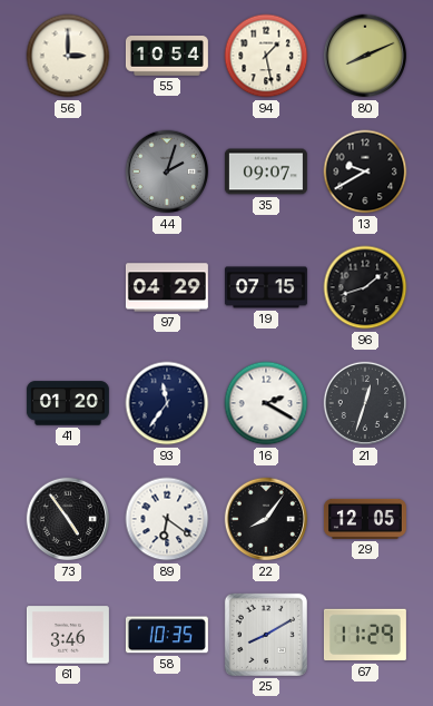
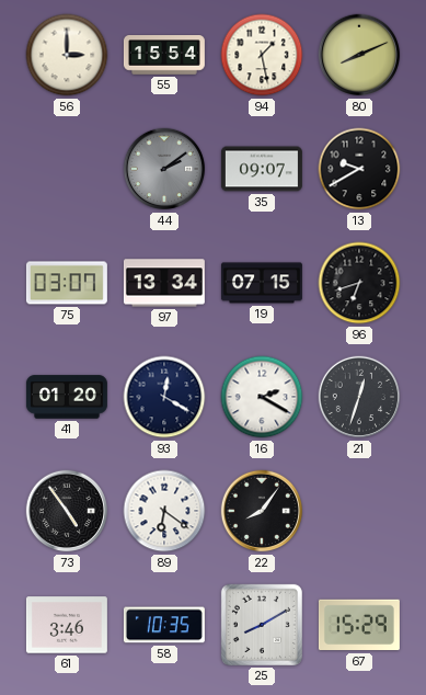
55: 10:54 -> 15:54 (164, 55)
44: 2:03 -> 2:09 (164, 169)
75: none -> 03:07 (67, 283)
97: 04:29 -> 13:34 (164, 283)
96: 1:42 -> 6:42 (359, 283)
93: 11:36 -> 12:20 (164, 397)
29: 12:05 -> none (365, 519)
67: 11:29 -> 15:29 (359, 625)
